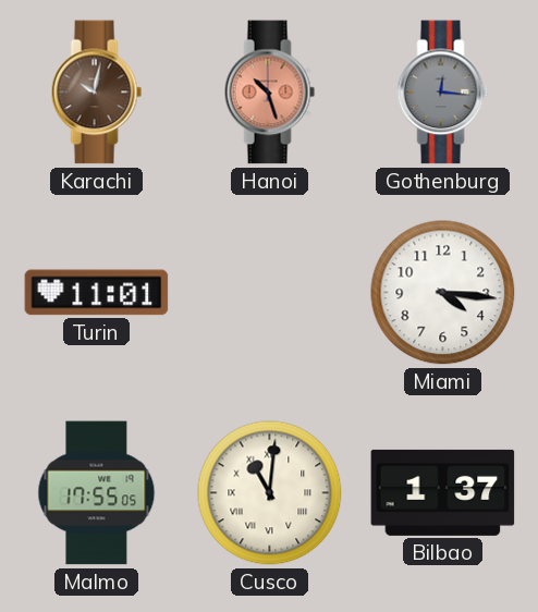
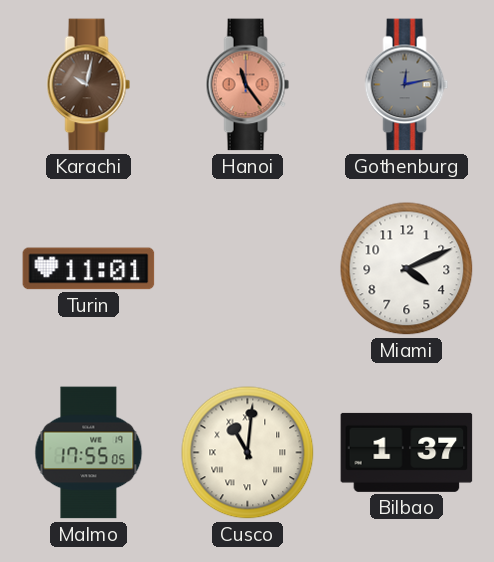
Hanoi: 10:27 -> 11:24 (248, 85)
Gothenburg: 12:16 -> 12:13 (407, 85)
Miami: 4:16 -> 4:11 (407, 269)
